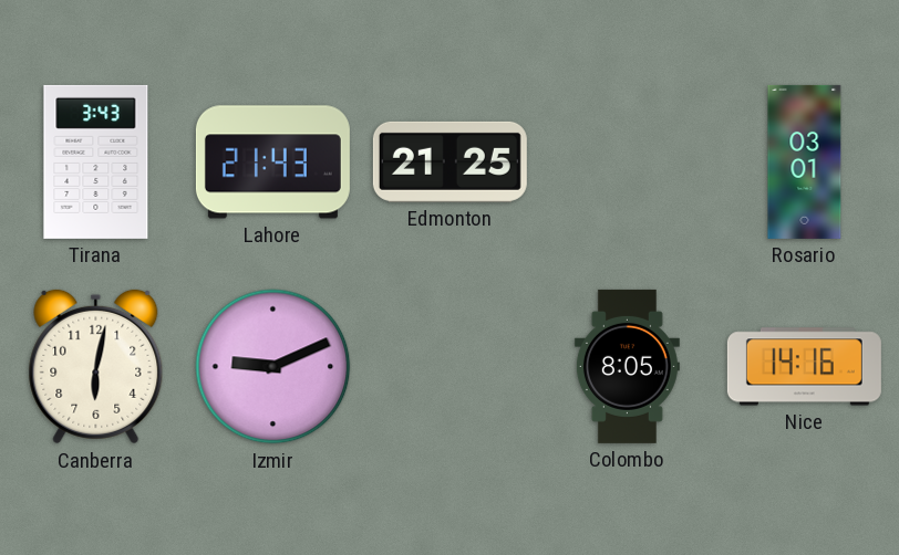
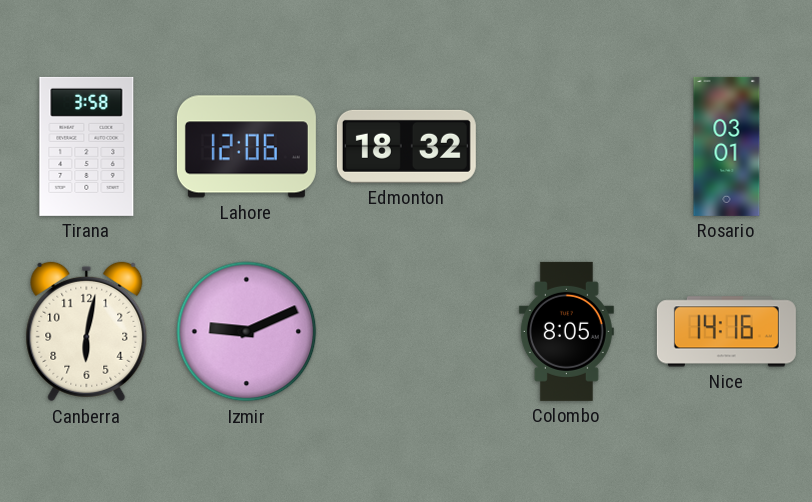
Tirana: 3:43 -> 3:58 (87, 146)
Lahore: 21:43 -> 12:06 (246, 147)
Edmonton: 21:25 -> 18:32 (406, 146)
